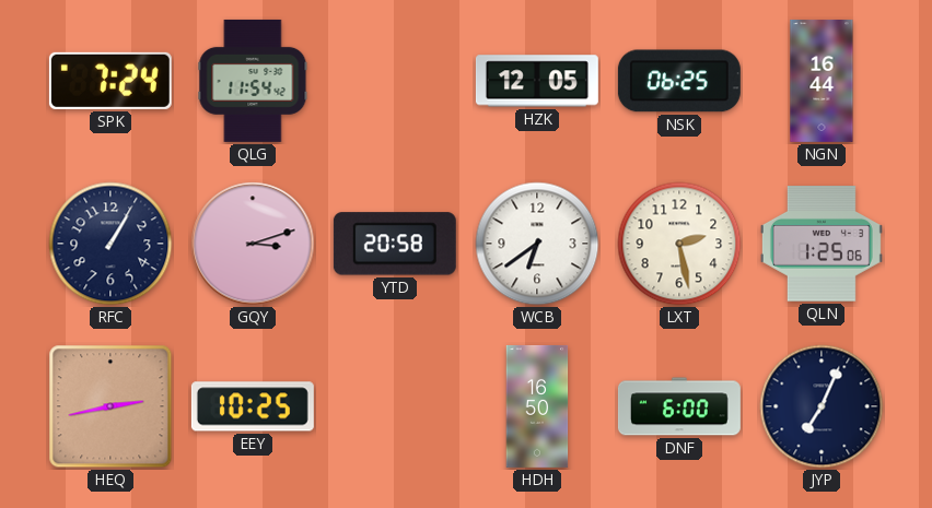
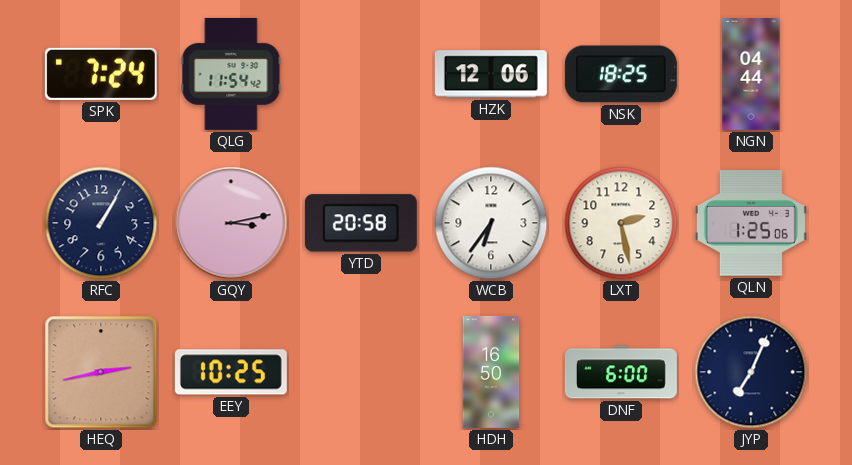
HZK: 12:05 -> 12:06 (491, 74)
NSK: 06:25 -> 18:25 (621, 74)
NGN: 16:44 -> 04:44 (751, 74)
GQY: 3:12 -> 3:13 (231, 223)
WCB: 6:39 -> 6:36 (491, 223)
